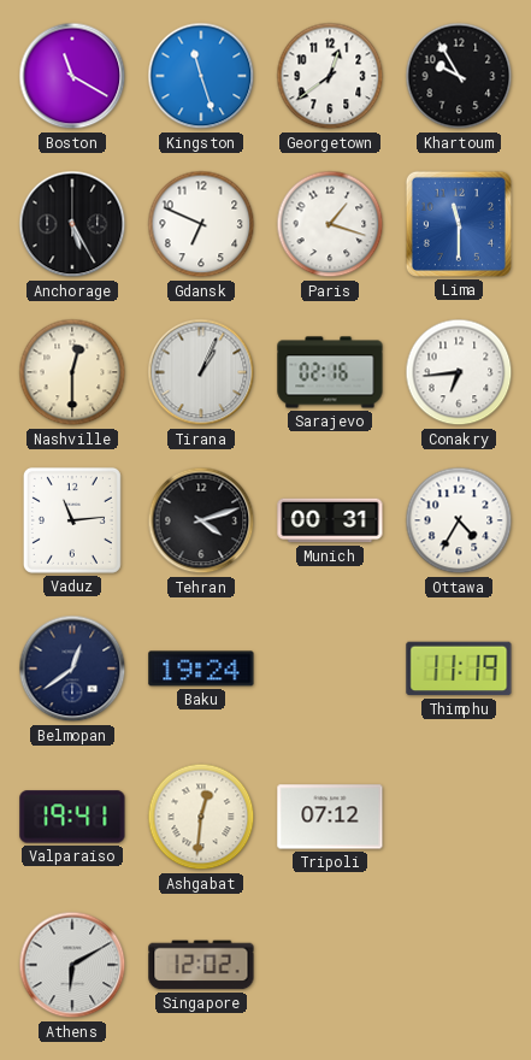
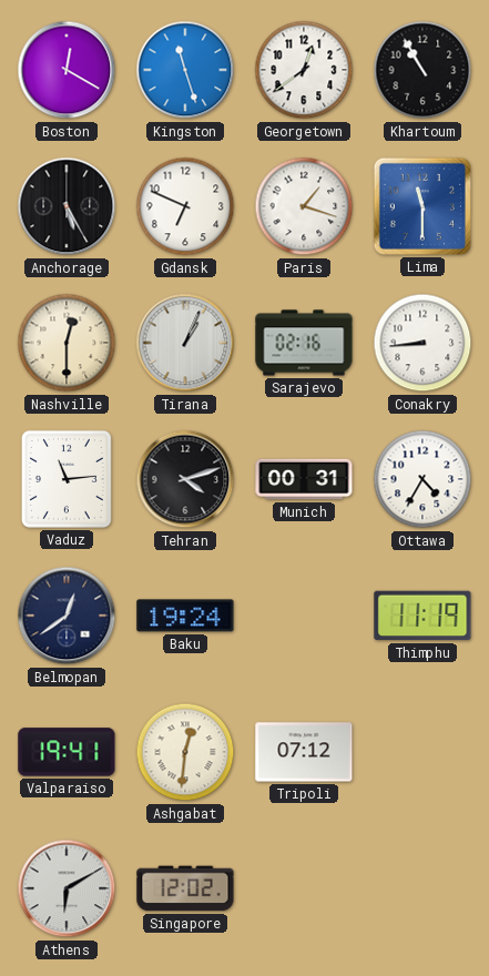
Boston: 11:20 -> 12:20 (67, 70)
Khartoum: 9:55 -> 10:55 (422, 70)
Conakry: 6:44 -> 8:44 (422, 343)
